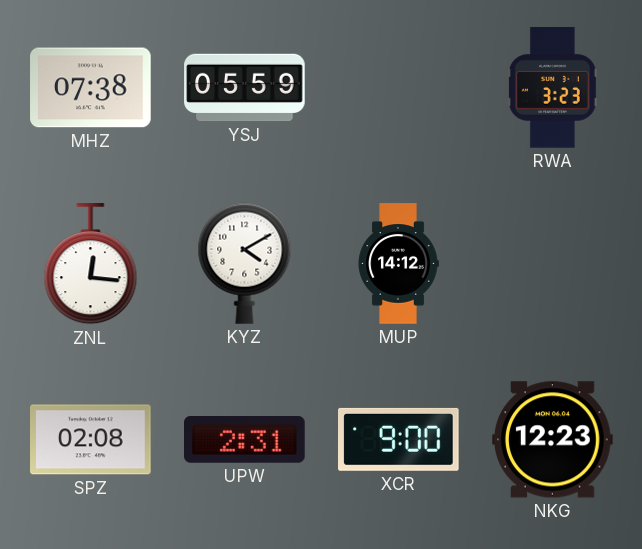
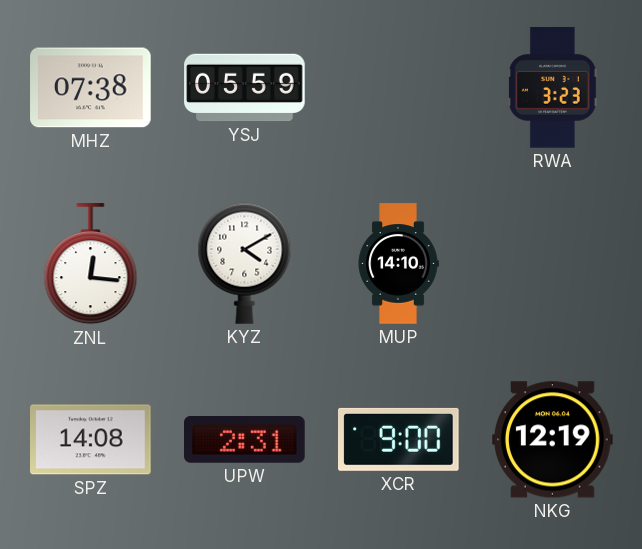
MUP: 14:12 -> 14:10 (398, 264)
SPZ: 02:08 -> 14:08 (91, 440)
NKG: 12:23 -> 12:19 (553, 440)
